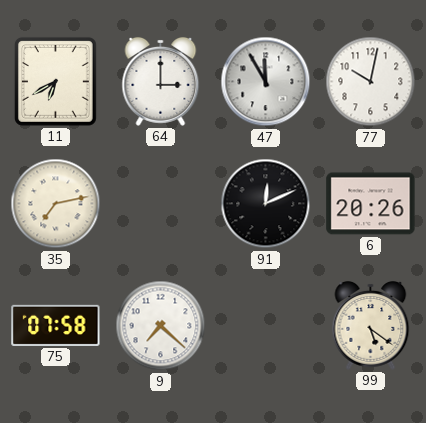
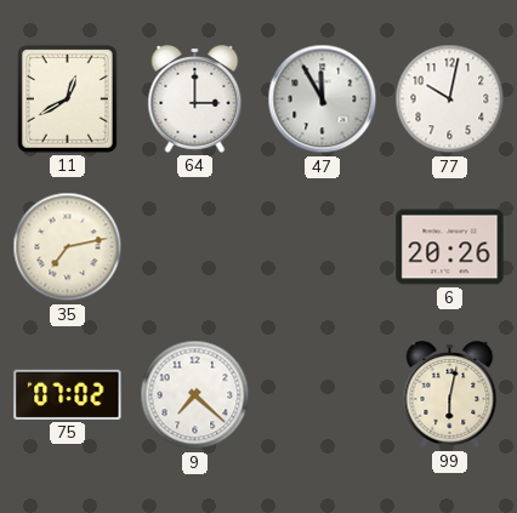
11: 6:40 -> 12:40 (67, 98)
91: 12:11 -> none (266, 204)
75: 07:58 -> 07:02 (68, 394)
99: 5:21 -> 6:02 (450, 394)
